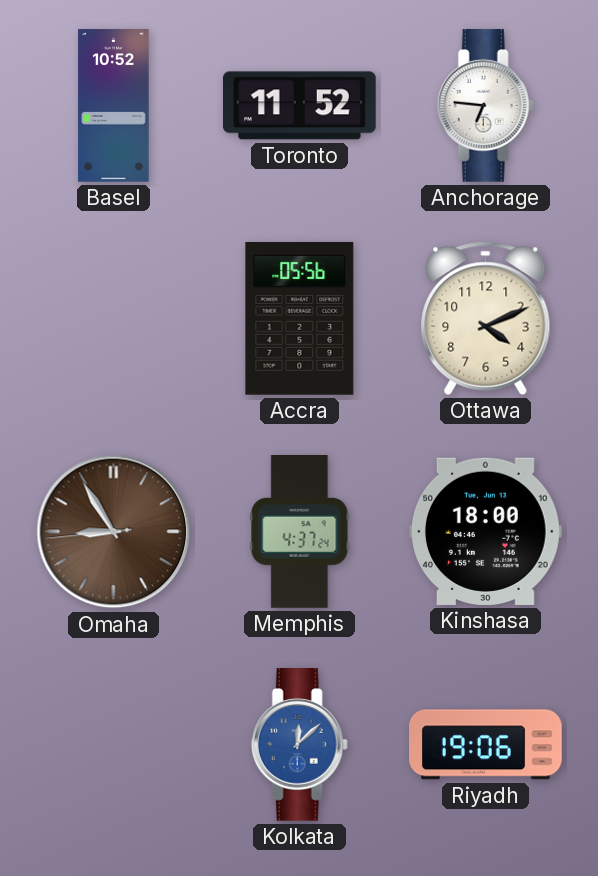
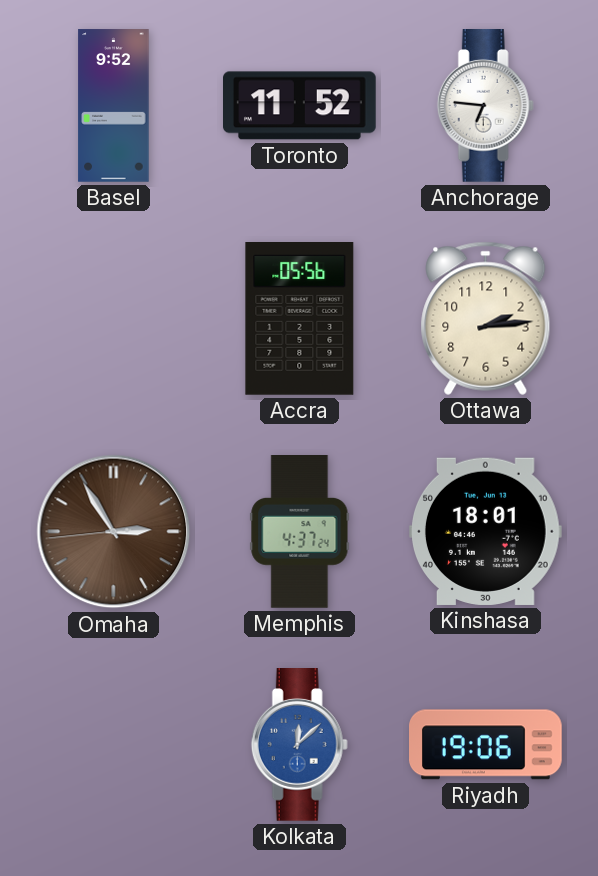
Basel: 10:52 -> 9:52 (114, 106)
Ottawa: 4:11 -> 2:14 (486, 318)
Omaha: 8:54 -> 2:54 (114, 532)
Kinshasa: 18:00 -> 18:01 (485, 531)
